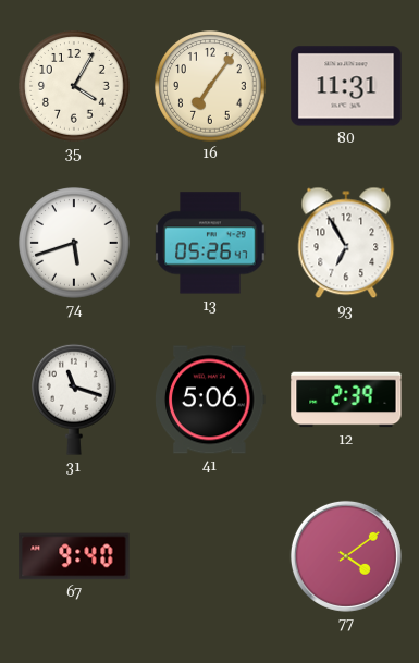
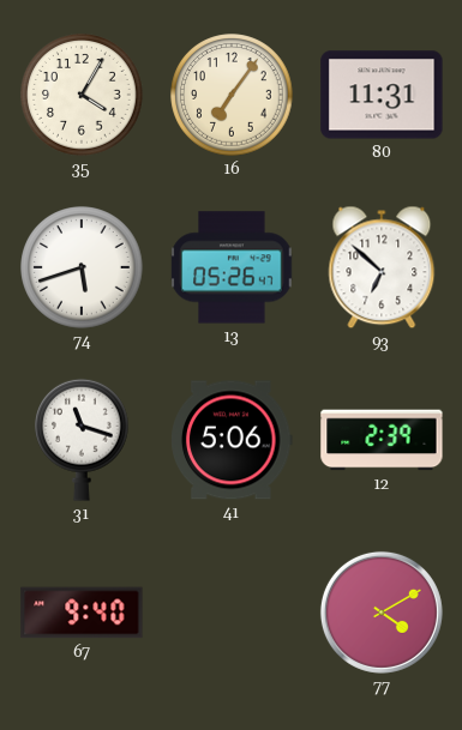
93: 6:55 -> 6:52 (382, 267)
77: 4:09 -> 4:10 (382, 613)
